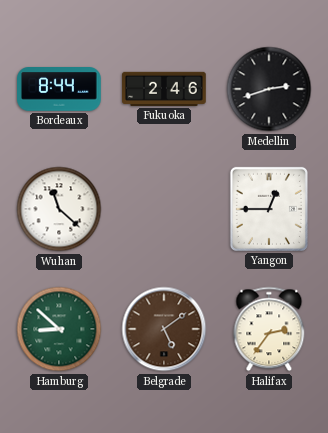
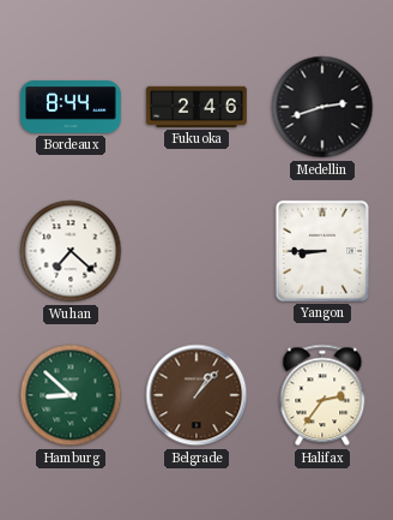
Wuhan: 11:22 -> 7:22 (71, 251)
Yangon: 12:45 -> 8:45 (322, 251)
Belgrade: 5:09 -> 1:07 (196, 395)
